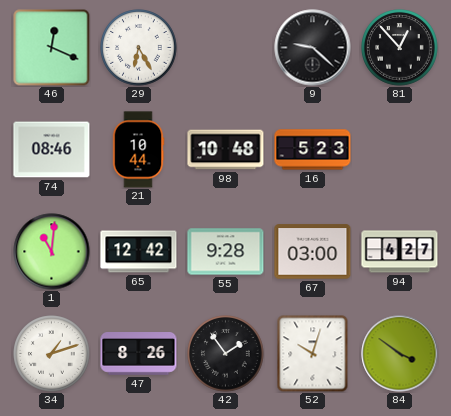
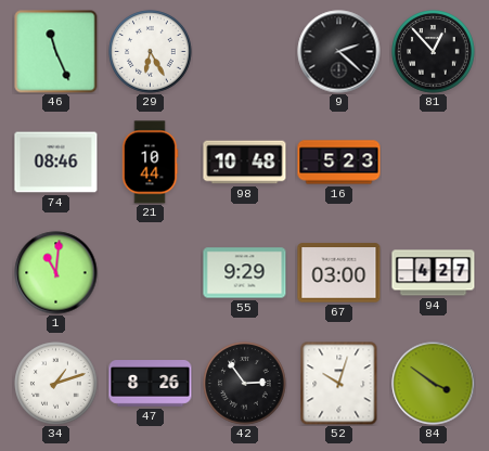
46: 12:19 -> 11:26 (56, 52)
9: 9:22 -> 2:22 (339, 52)
65: 12:42 -> none (139, 252)
55: 9:28 -> 9:29 (245, 273)
42: 1:54 -> 2:54 (245, 384)
